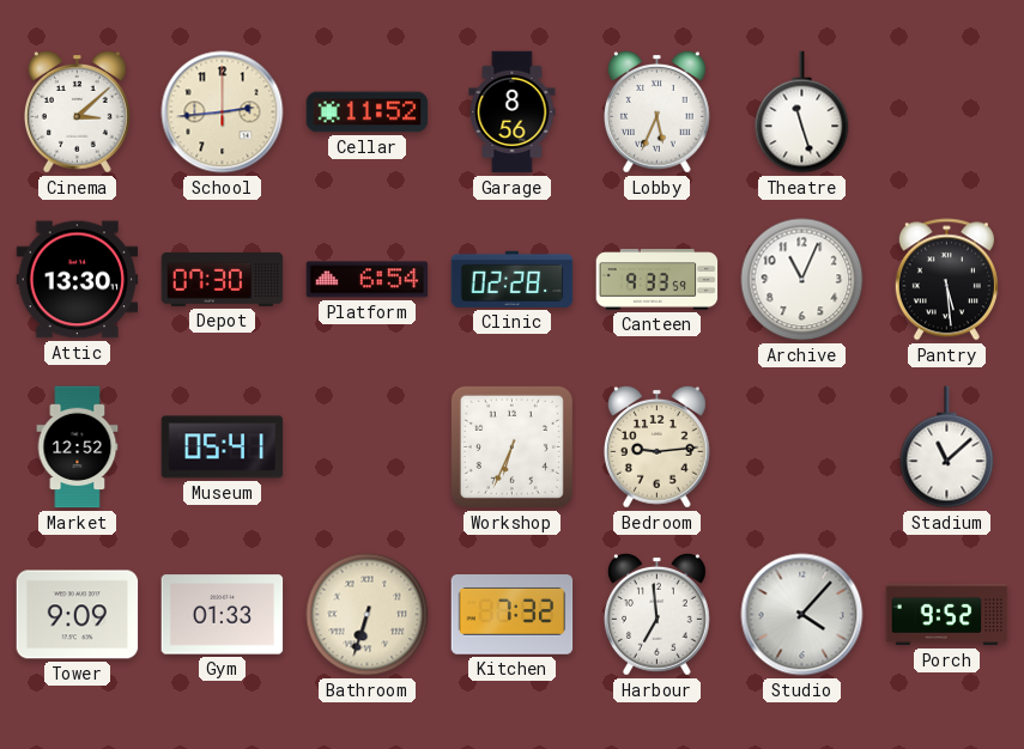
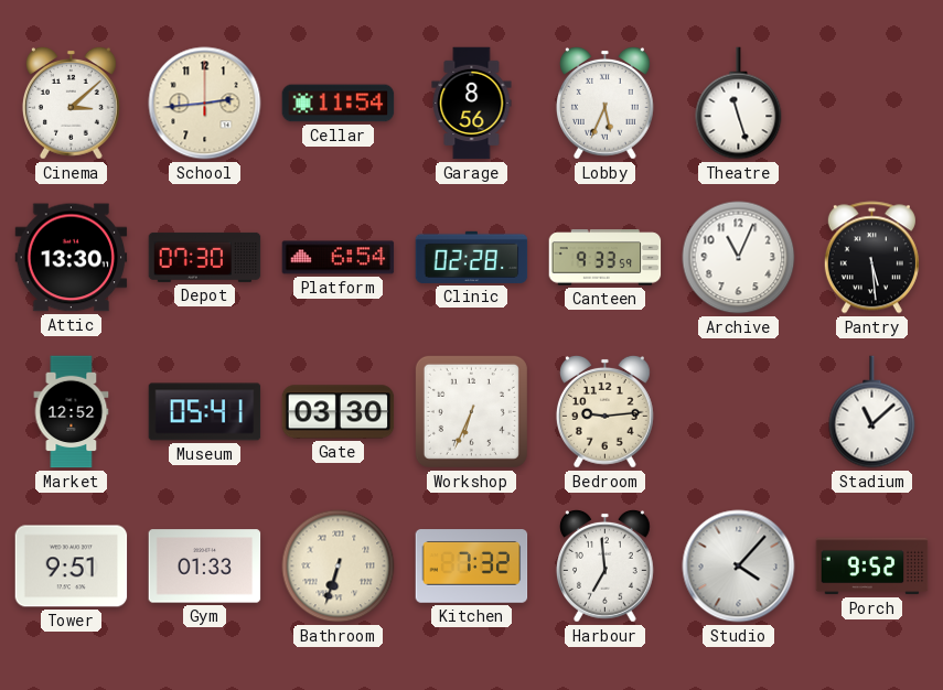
Cellar: 11:52 -> 11:54 (339, 104)
Gate: none -> 03:30 (339, 412)
Tower: 9:09 -> 9:51 (72, 567)
